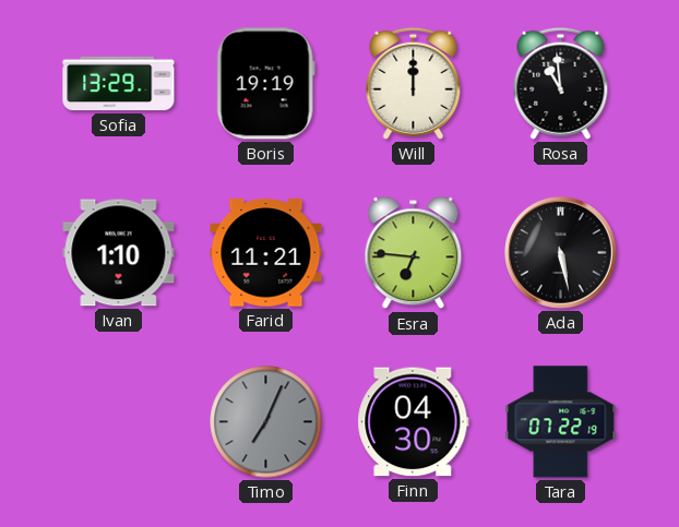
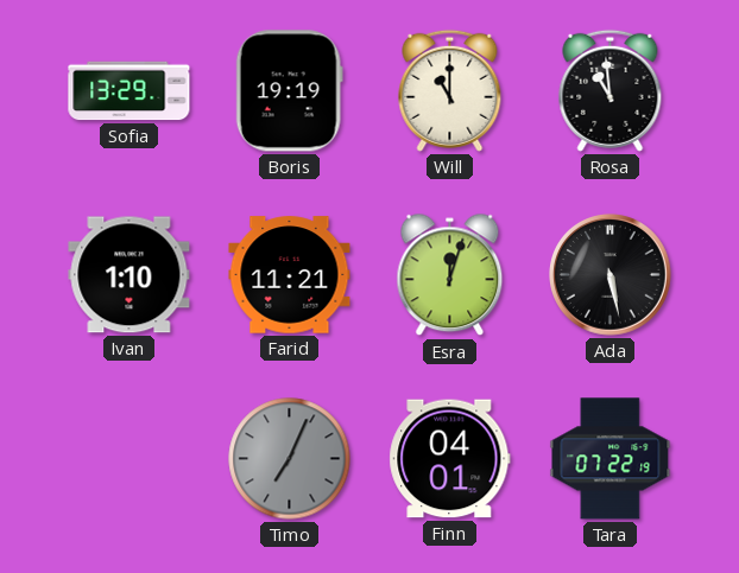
Will: 12:00 -> 11:00 (450, 90)
Esra: 6:46 -> 12:03 (450, 275)
Finn: 04:30 -> 04:01 (450, 459)
